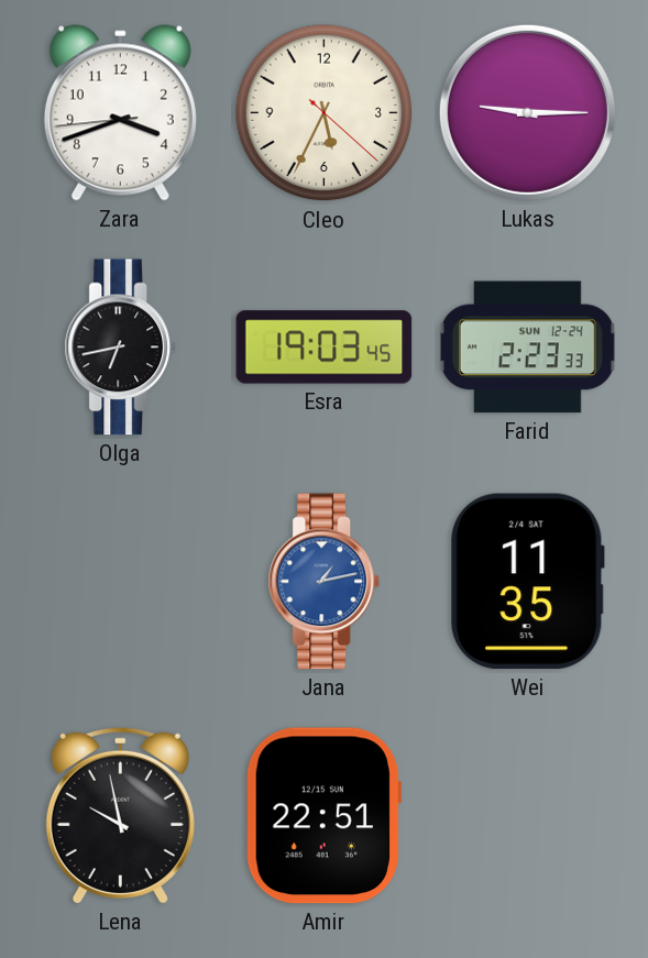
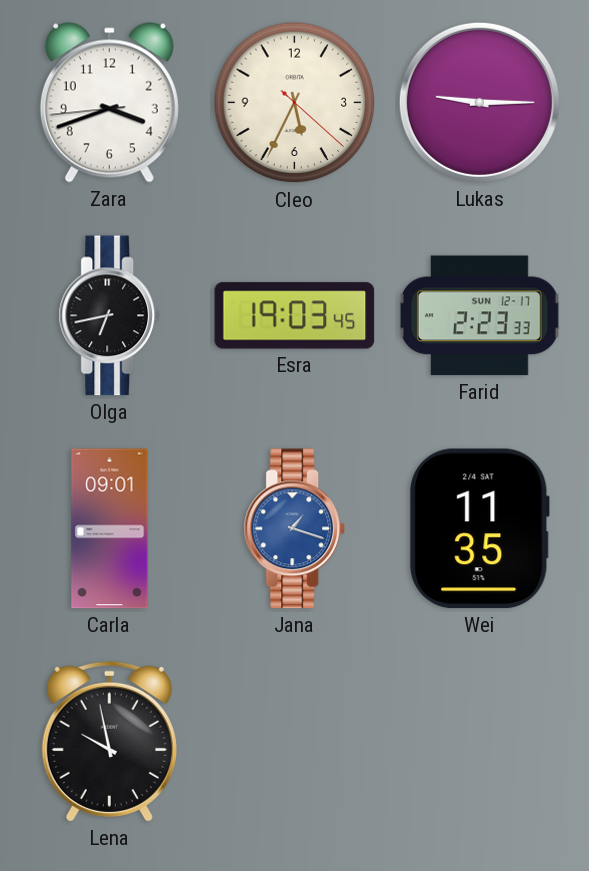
Farid date: SUN 12-24 -> SUN 12-17 (479, 316)
Carla: none -> 09:01 (110, 529)
Jana: 1:13 -> 1:18 (294, 529)
Amir: 22:51 -> none (323, 816)
